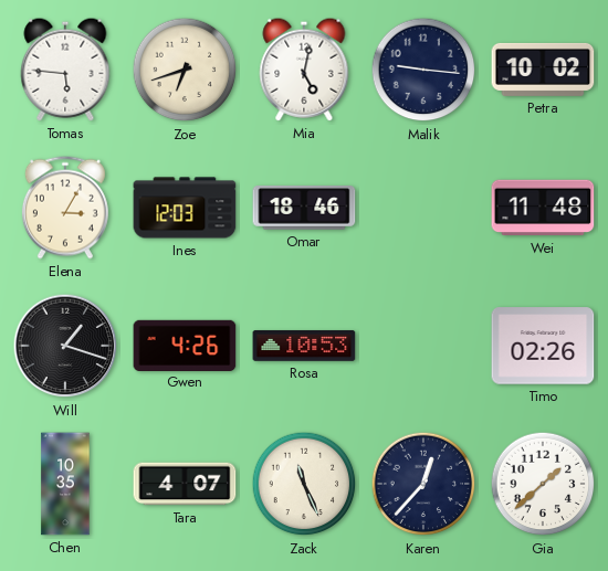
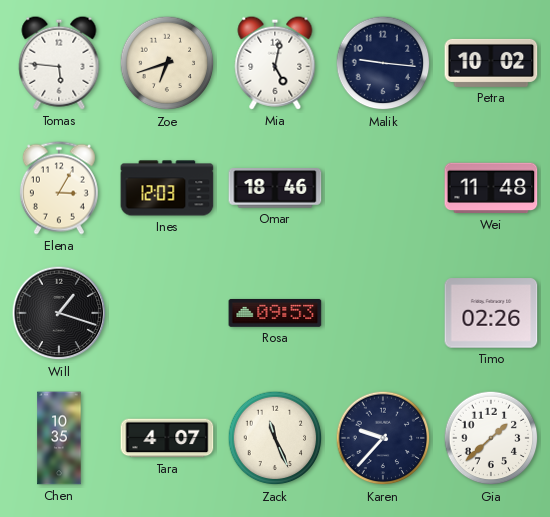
Gwen: 4:26 -> none (185, 345)
Rosa: 10:53 -> 09:53 (275, 313)
Karen: 12:37 -> 9:37 (383, 438)
